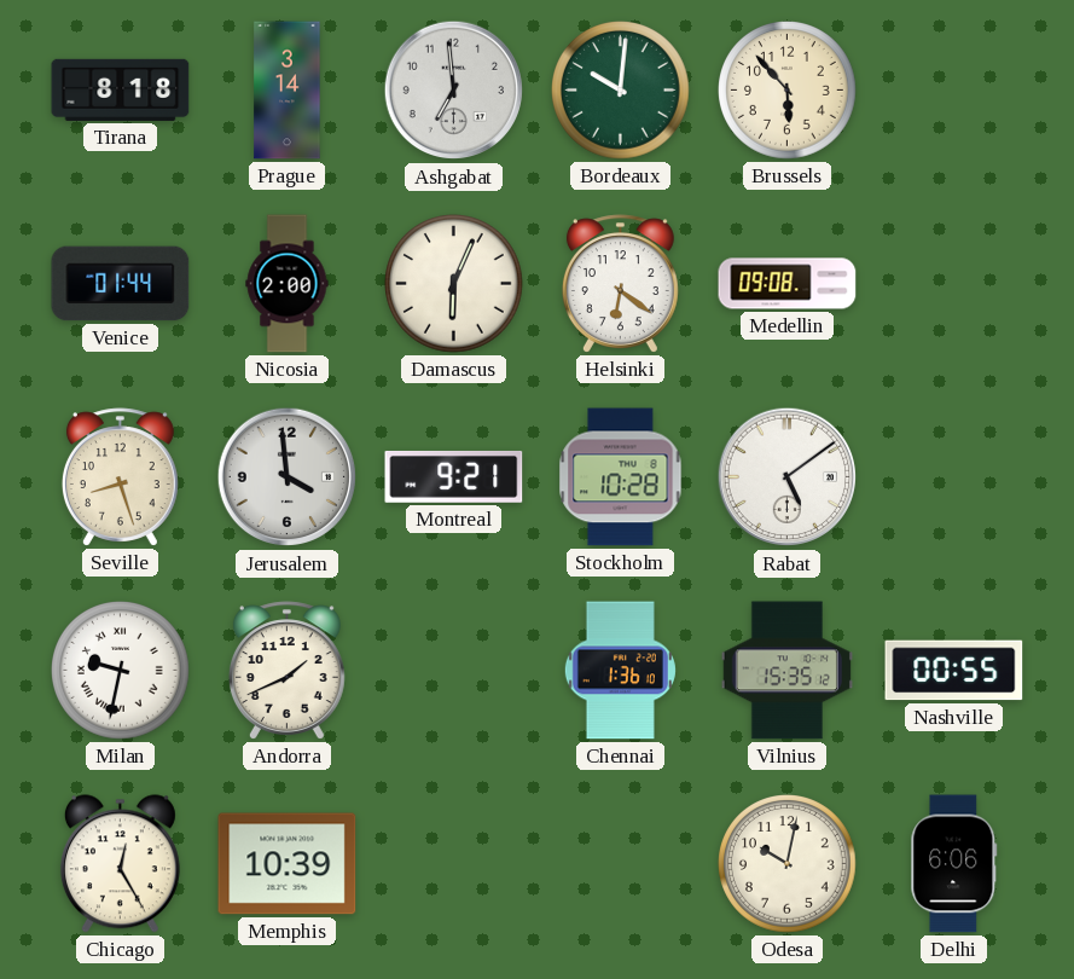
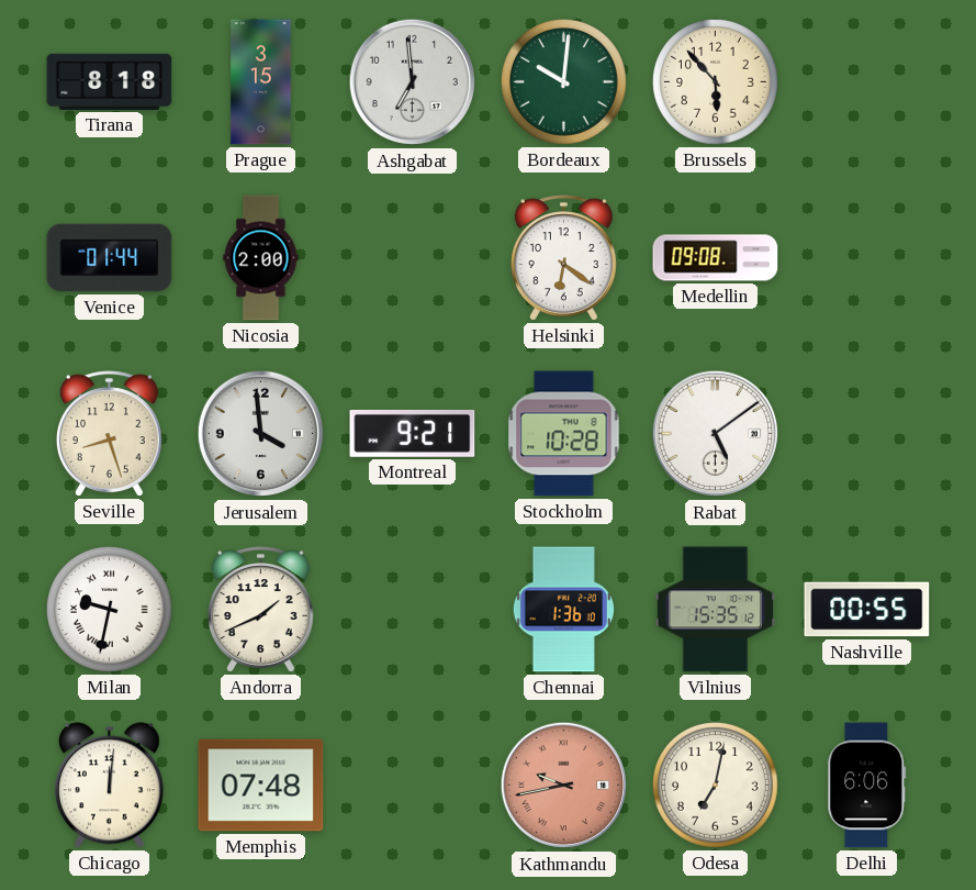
Prague: 3:14 -> 3:15 (261, 82)
Damascus: 6:04 -> none (454, 284)
Chicago: 12:25 -> 12:01 (109, 786)
Memphis: 10:39 -> 07:48 (261, 786)
Kathmandu: none -> 9:43 (564, 786)
Odesa: 10:02 -> 7:02 (716, 786)
